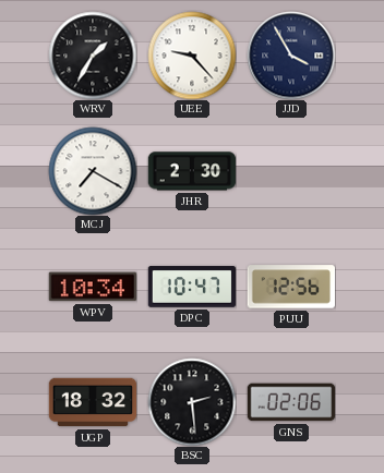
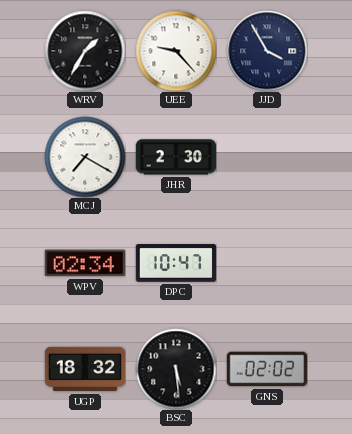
WPV: 10:34 -> 02:34 (84, 263)
PUU: 12:56 -> none (291, 287)
BSC: 2:29 -> 5:29 (176, 369)
GNS: 02:06 -> 02:02 (267, 369)
